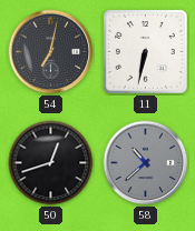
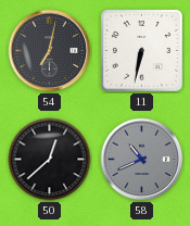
50: 12:42 -> 12:38 (50, 160)
58: 10:38 -> 10:41 (142, 160)
